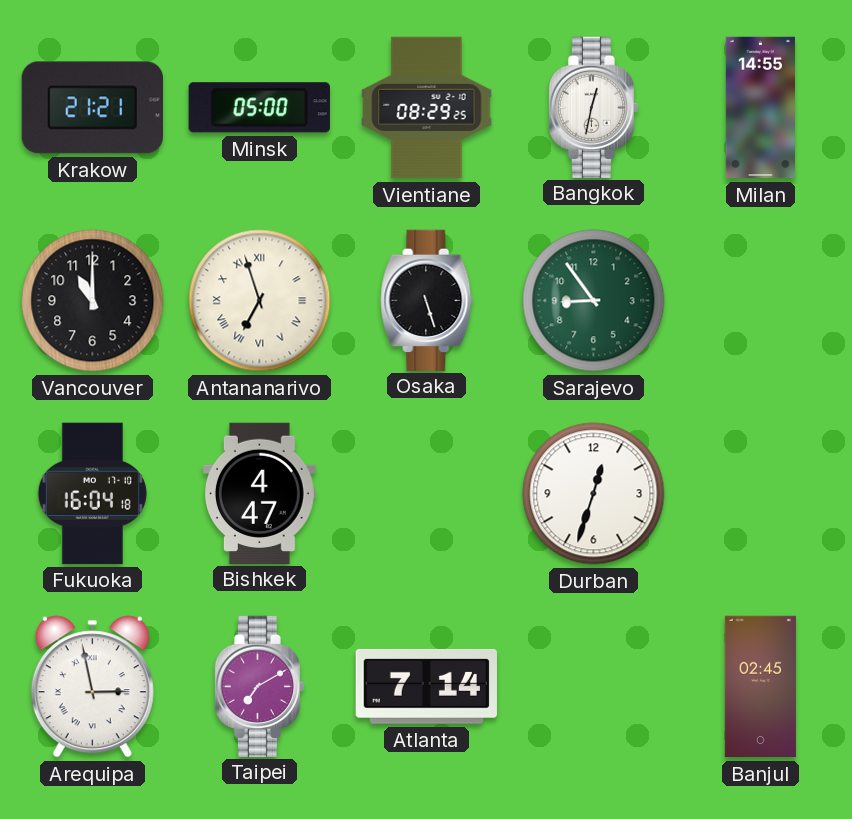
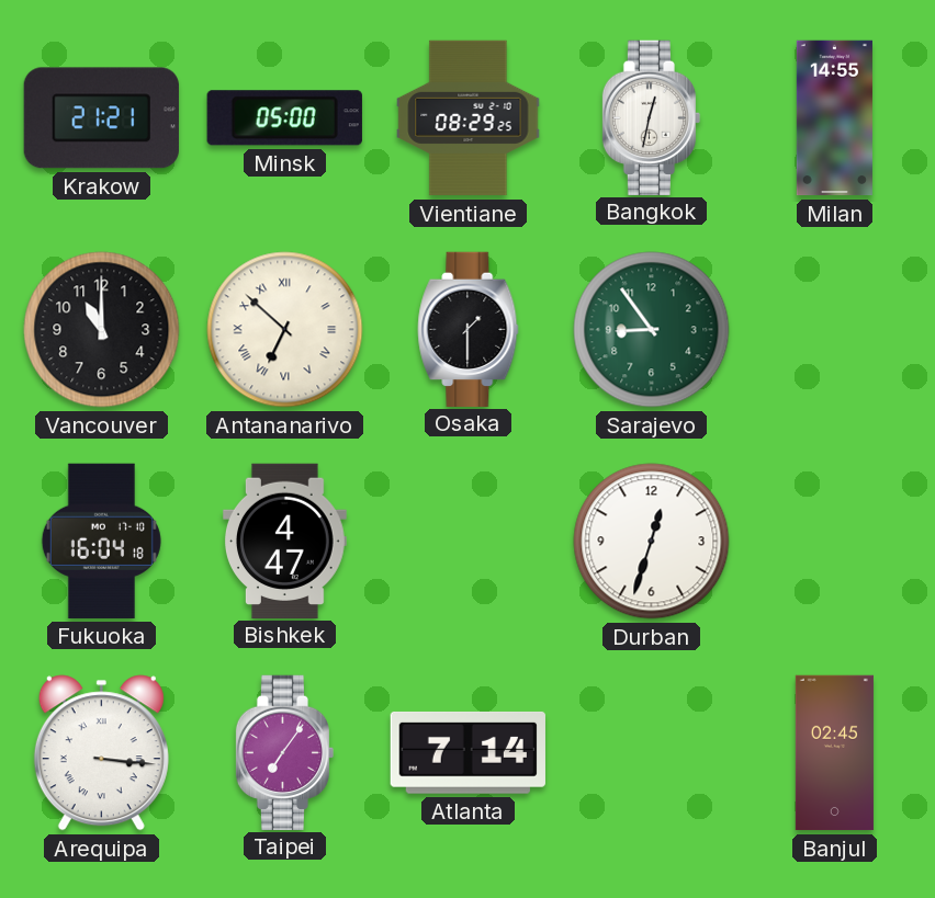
Antananarivo: 6:57 -> 6:52 (285, 330)
Osaka: 5:27 -> 1:30 (469, 329)
Arequipa: 2:58 -> 3:16 (101, 753)
Taipei: 7:10 -> 7:06 (285, 752)
